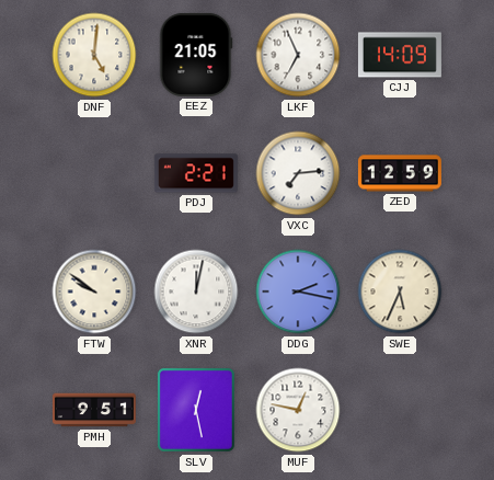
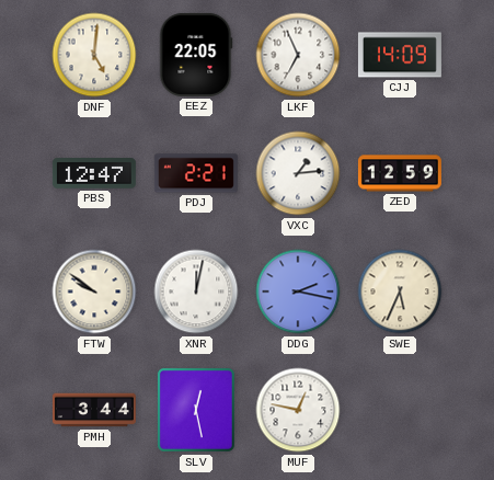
EEZ: 21:05 -> 22:05 (196, 55)
PBS: none -> 12:47 (94, 173)
VXC: 7:14 -> 1:14 (298, 173)
PMH: 9:51 -> 3:44 (94, 410)
